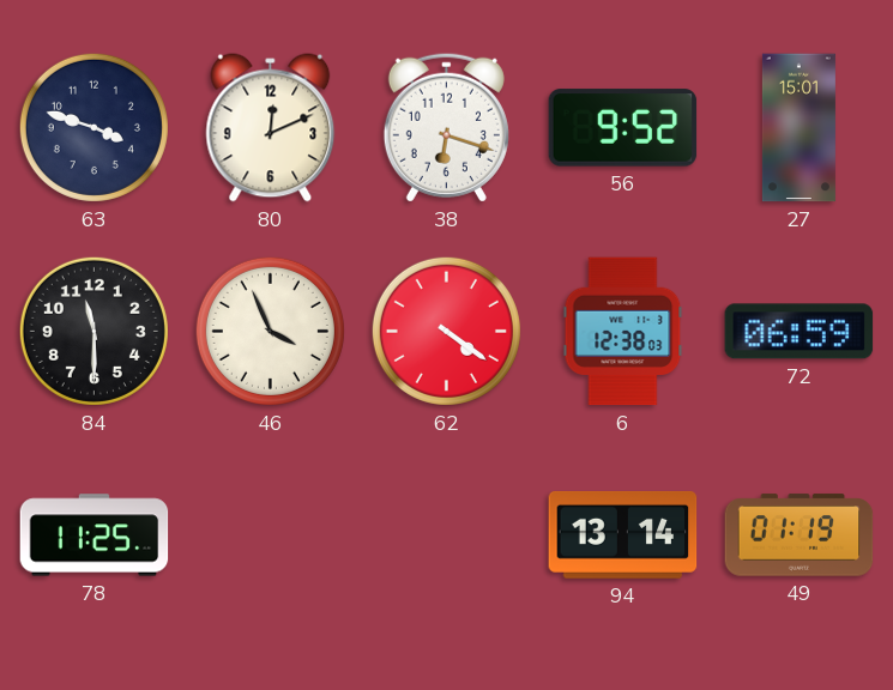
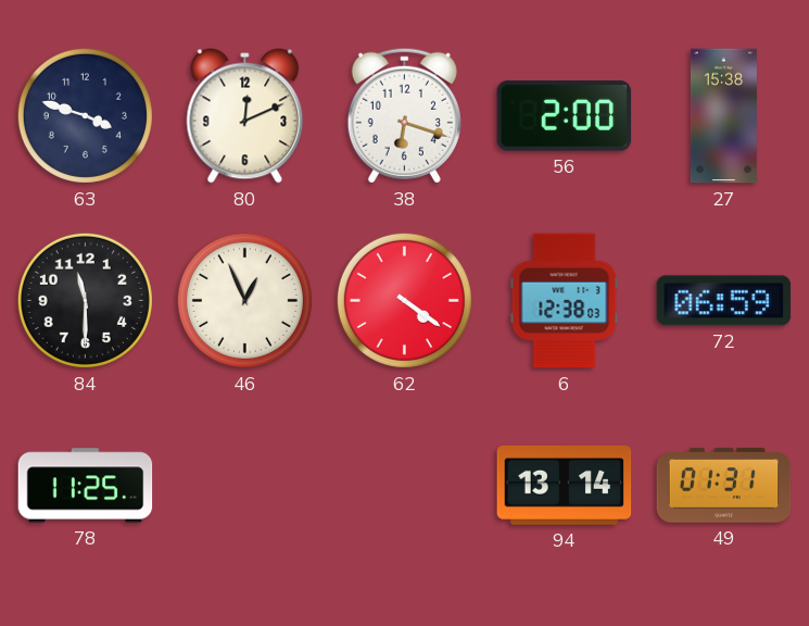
56: 9:52 -> 2:00 (565, 116)
27: 15:01 -> 15:38 (723, 116)
46: 3:56 -> 12:56 (244, 300)
49: 01:19 -> 01:31 (724, 486)
